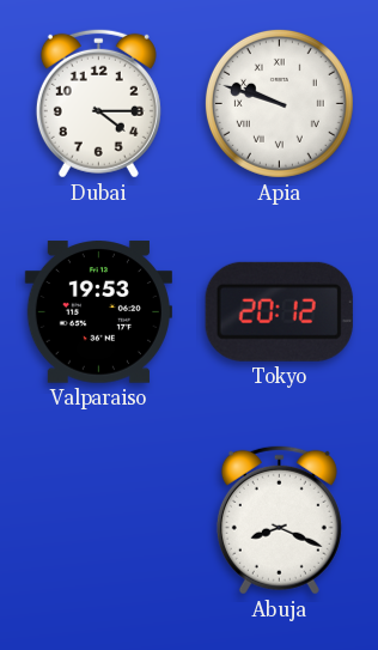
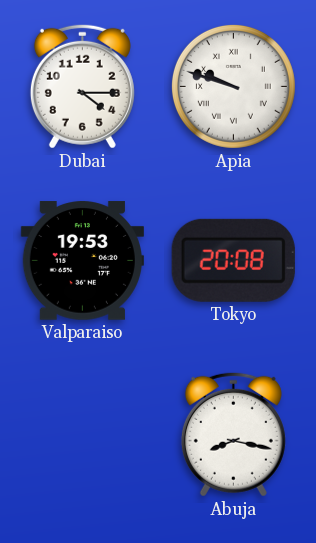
Tokyo: 20:12 -> 20:08 (233, 260)
Abuja: 8:19 -> 8:17 (233, 434)
